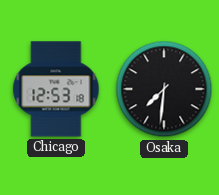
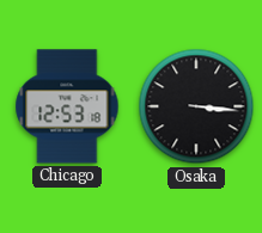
Osaka: 7:31 -> 3:16 (196, 106)
